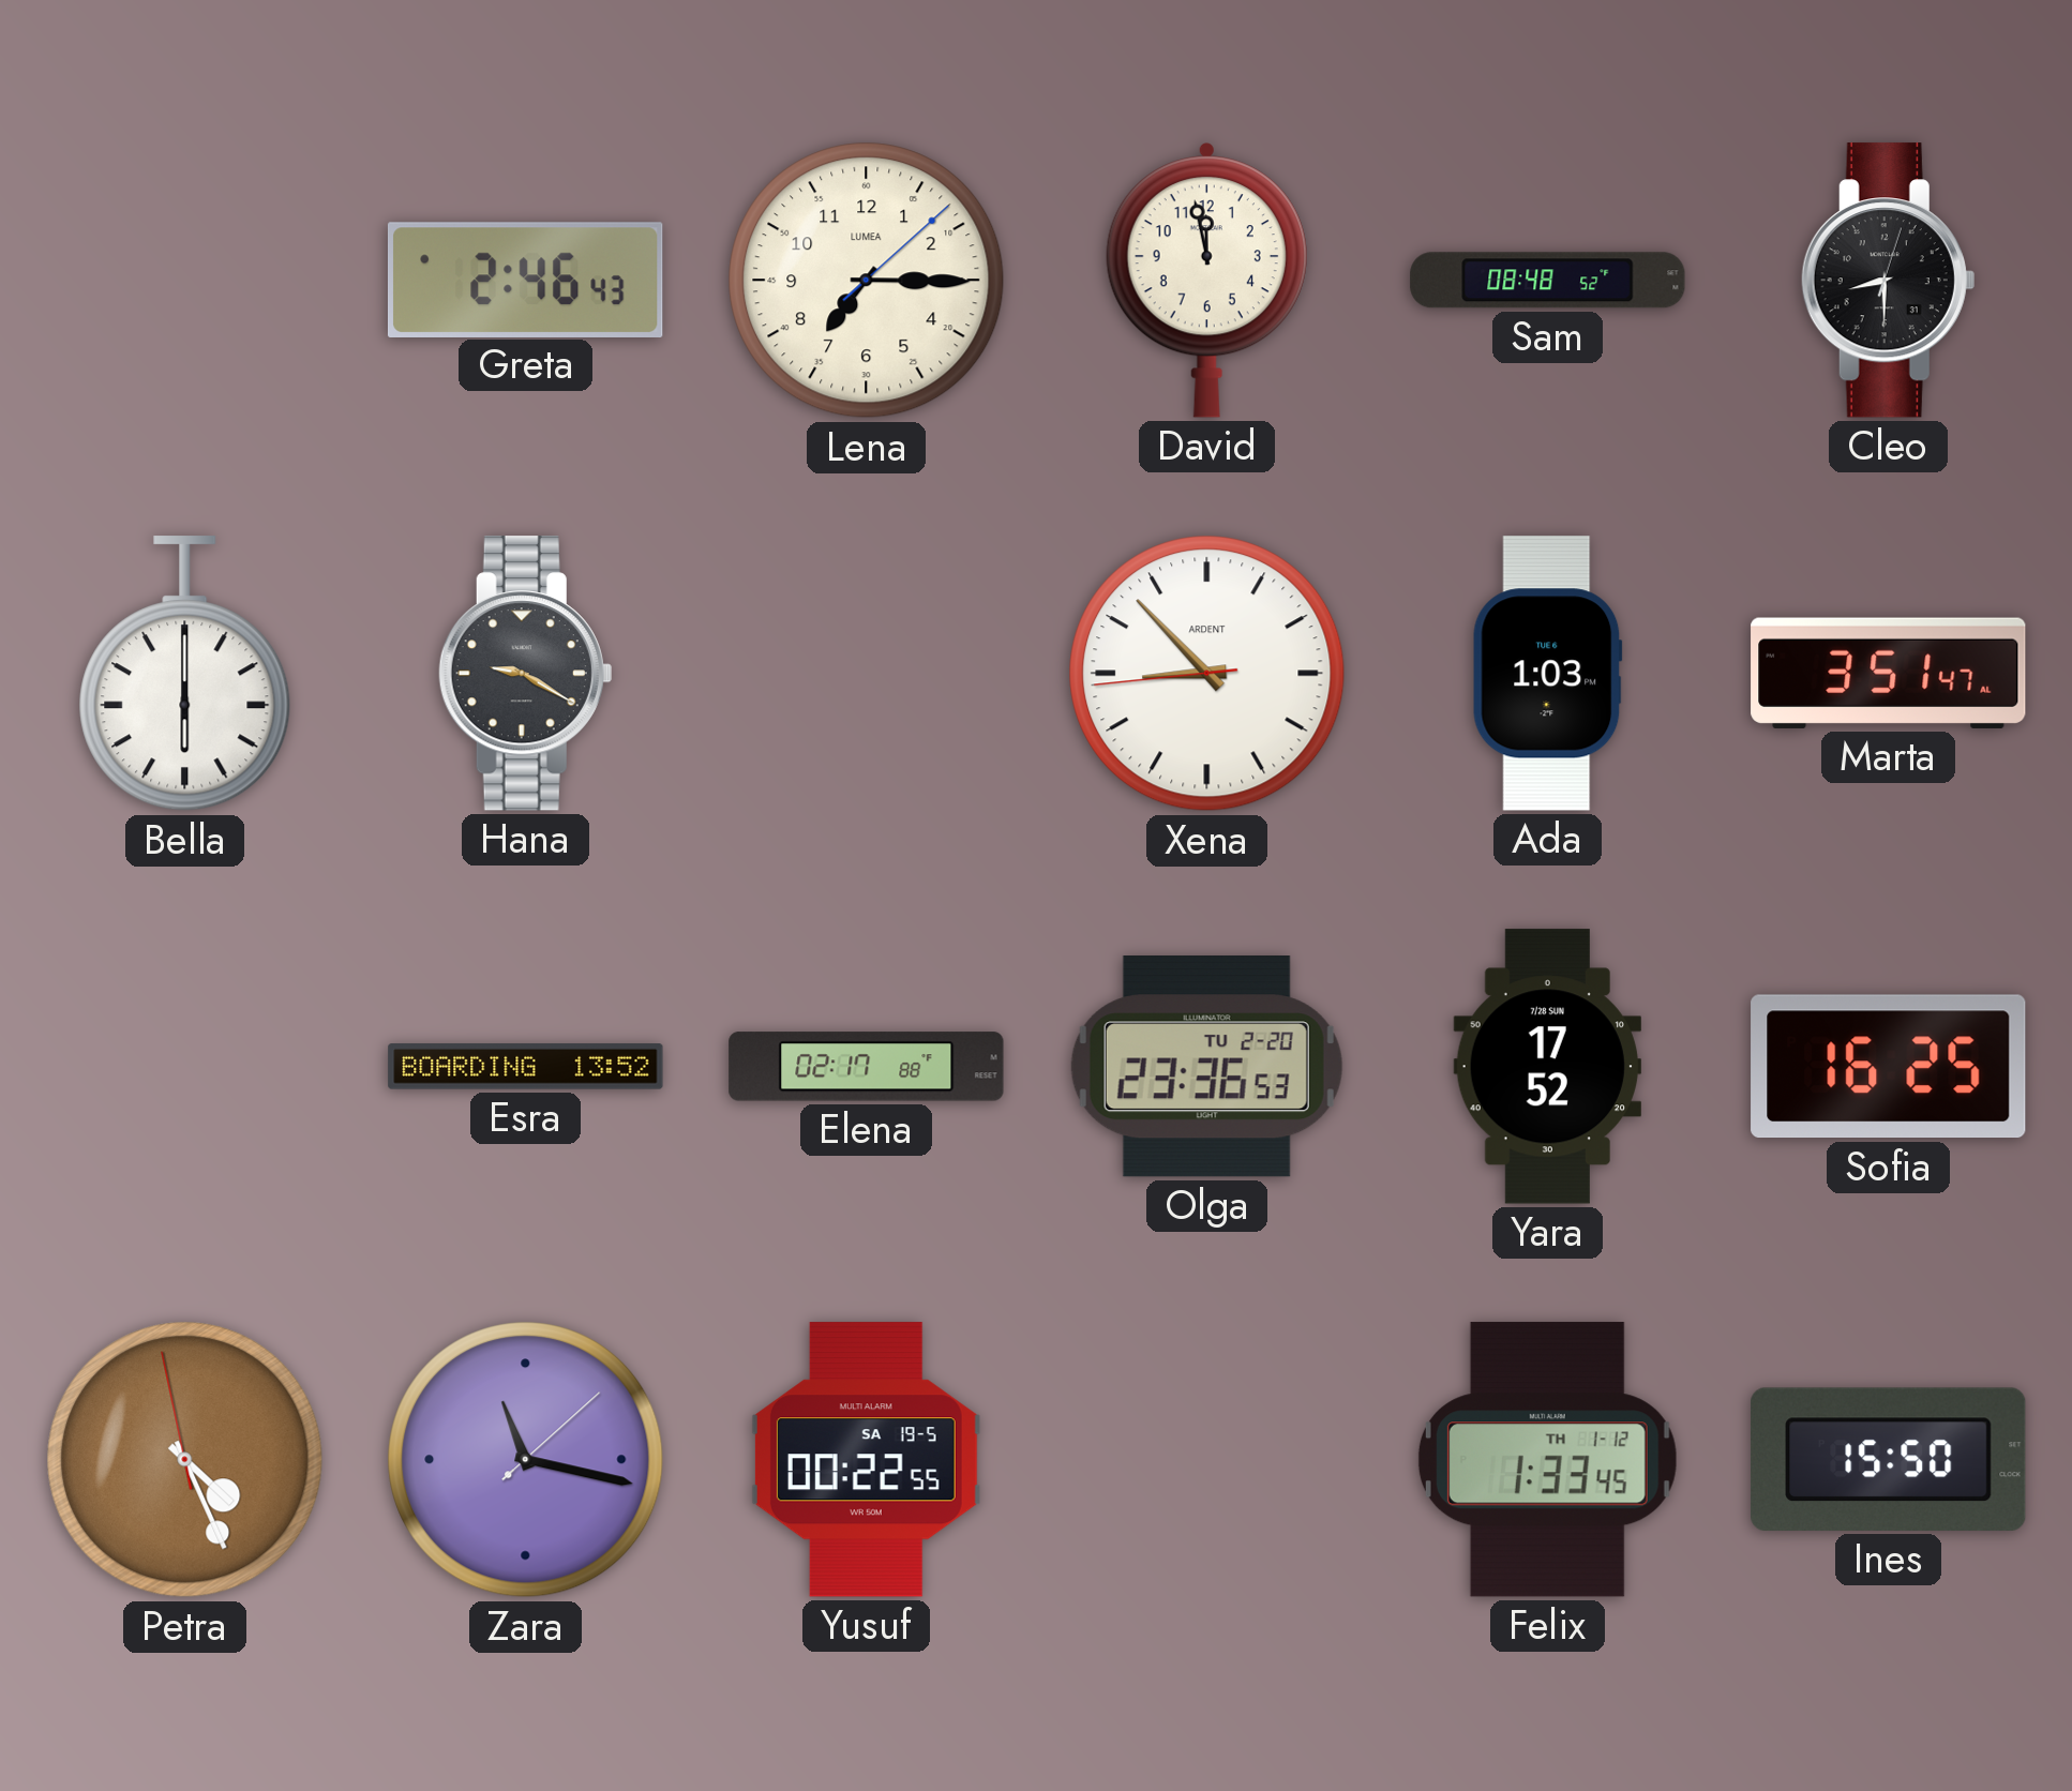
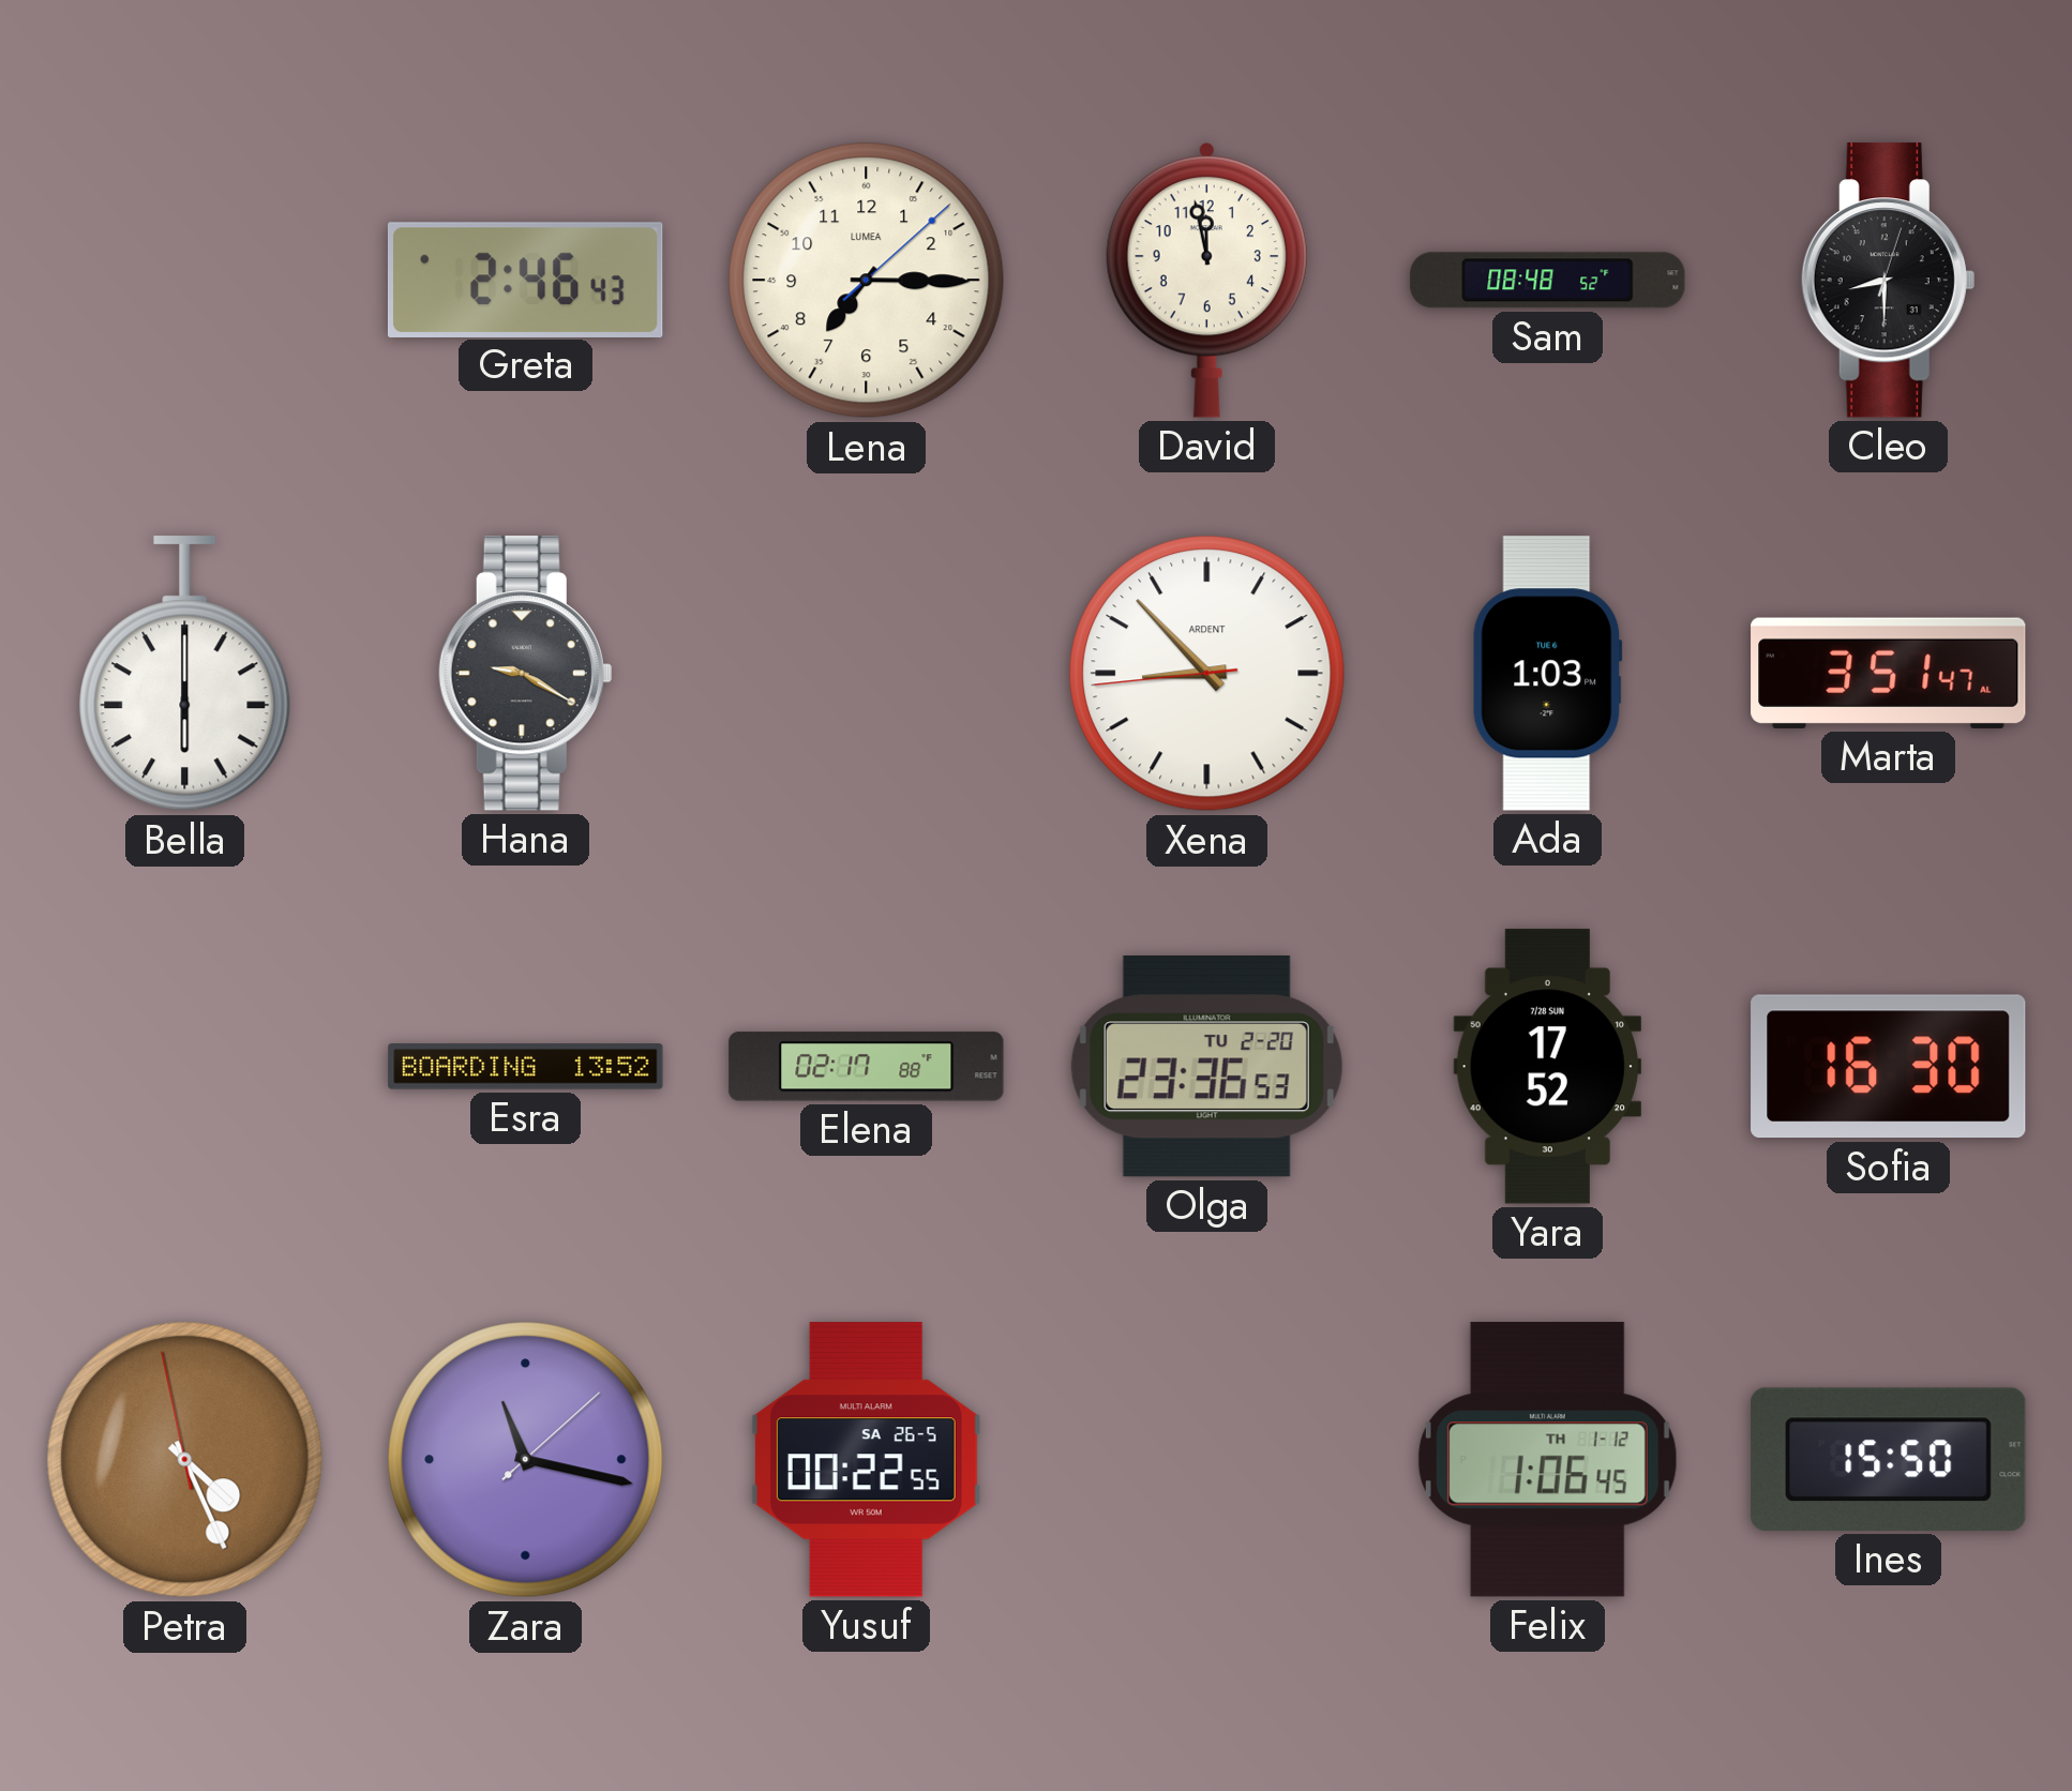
Sofia: 16:25 -> 16:30 (1889, 1067)
Yusuf date: SA 19-5 -> SA 26-5 (866, 1460)
Felix: 1:33 -> 1:06 (1547, 1460)
